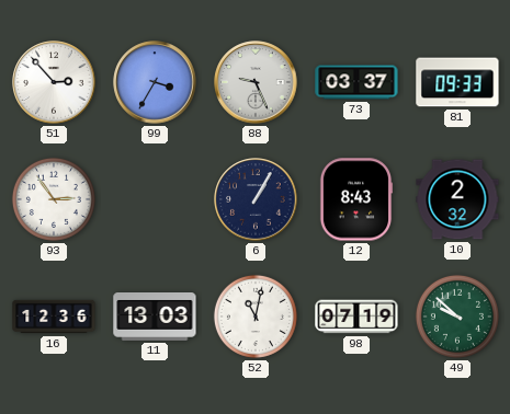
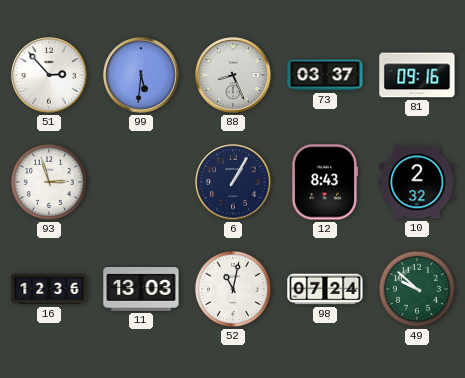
99: 3:35 -> 5:31 (141, 75)
88: 9:26 -> 8:26 (233, 75)
81: 09:33 -> 09:16 (417, 75)
93: 2:54 -> 2:57 (49, 182)
98: 07:19 -> 07:24 (325, 289)
